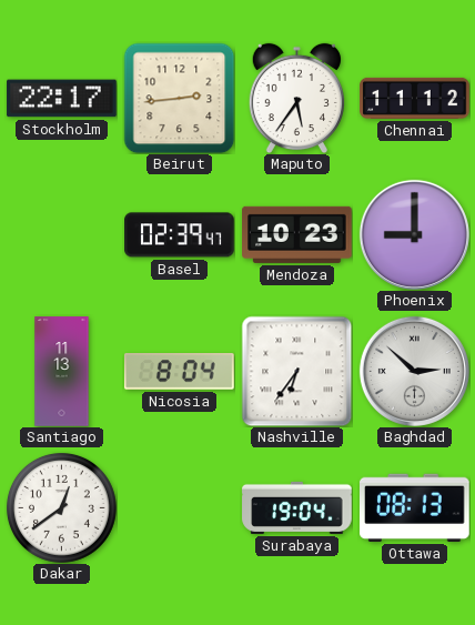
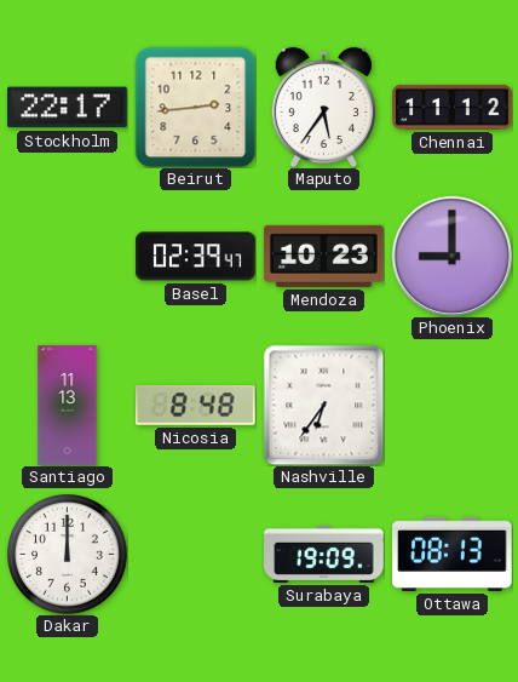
Nicosia: 8:04 -> 8:48 (196, 406)
Baghdad: 2:52 -> none (414, 371)
Dakar: 12:39 -> 12:00 (67, 554)
Surabaya: 19:04 -> 19:09 (324, 554)
